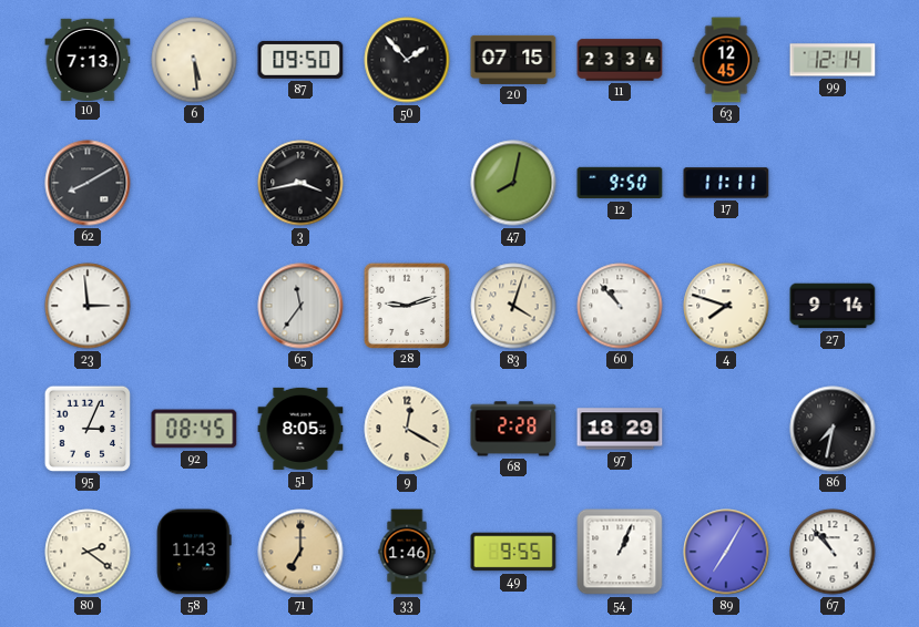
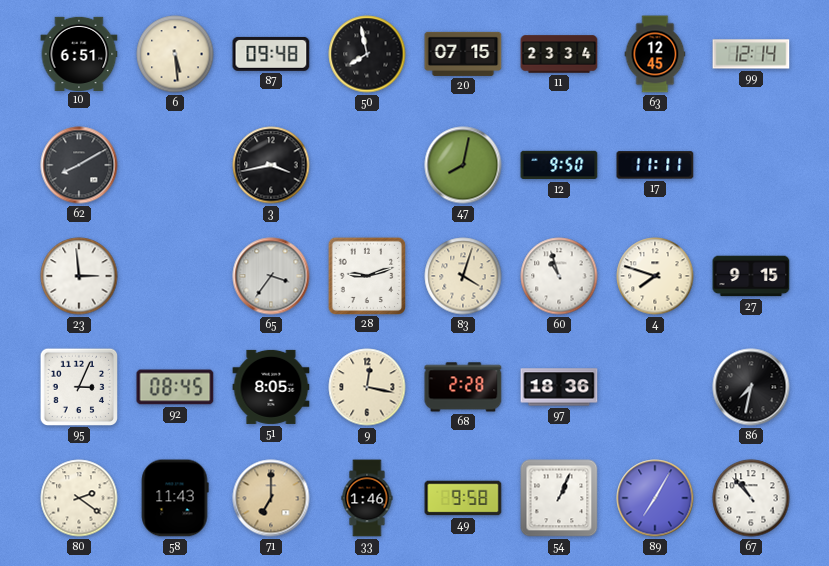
10: 7:13 -> 6:51 (79, 53)
87: 09:50 -> 09:48 (271, 54)
50: 1:53 -> 7:58 (367, 54)
65: 11:36 -> 3:36 (271, 276)
60: 10:53 -> 10:57 (559, 276)
27: 9:14 -> 9:15 (751, 276)
9: 12:20 -> 12:17 (367, 387)
97: 18:29 -> 18:36 (559, 387)
49: 9:55 -> 9:58 (463, 498)
